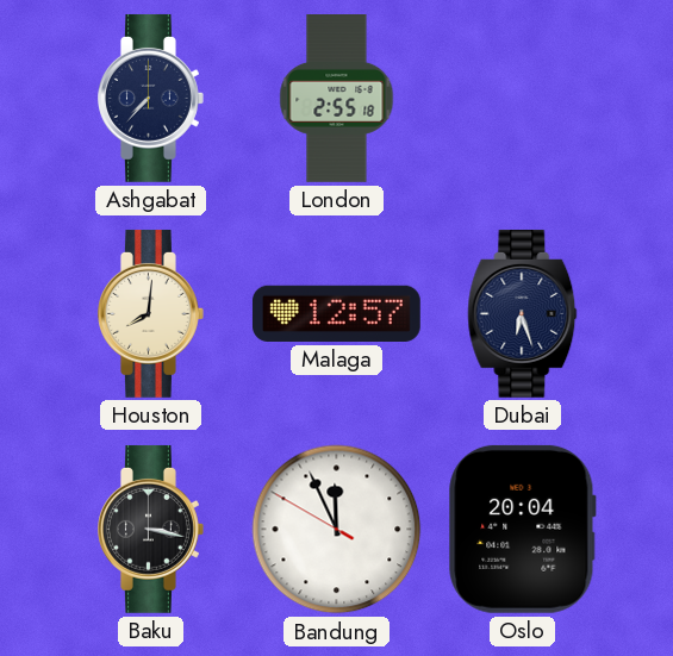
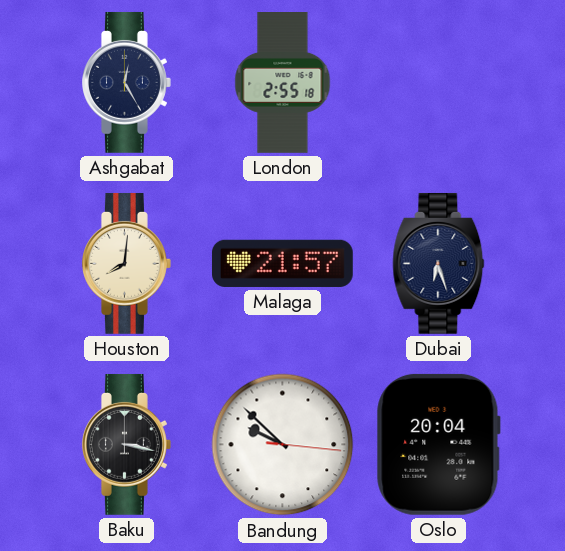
Ashgabat: 7:37 -> 12:25 (127, 82)
Malaga: 12:57 -> 21:57 (282, 263)
Bandung: 11:55 -> 9:52 (283, 445)
